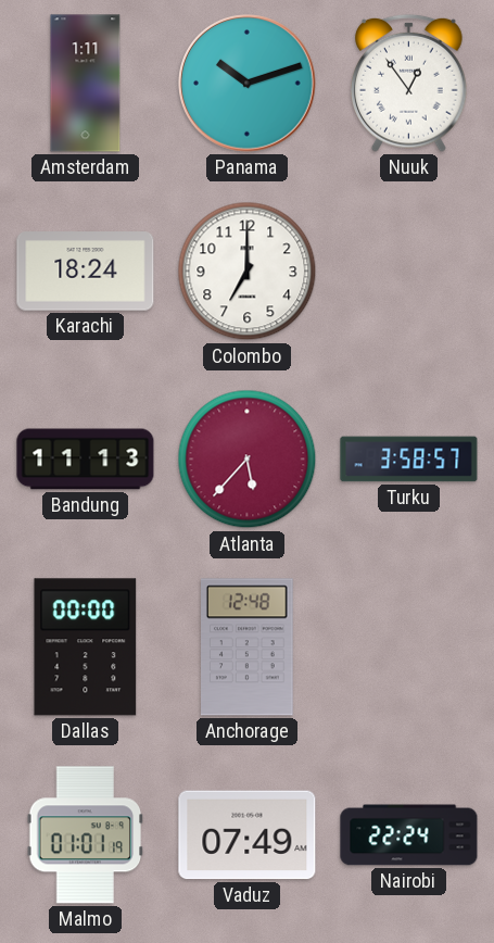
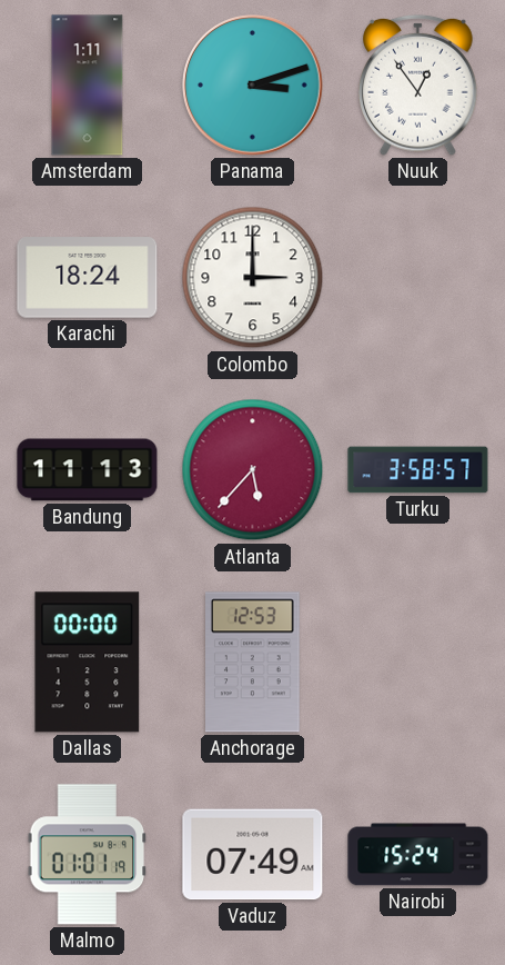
Panama: 10:12 -> 3:12 (253, 86)
Colombo: 7:00 -> 3:00 (253, 278)
Anchorage: 12:48 -> 12:53 (253, 663)
Nairobi: 22:24 -> 15:24 (418, 855)
